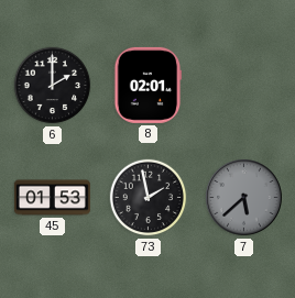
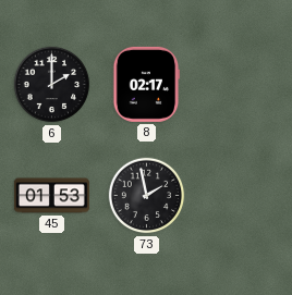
8: 02:01 -> 02:17 (147, 84)
7: 5:38 -> none (244, 198)
